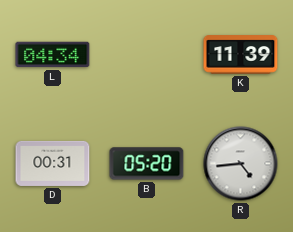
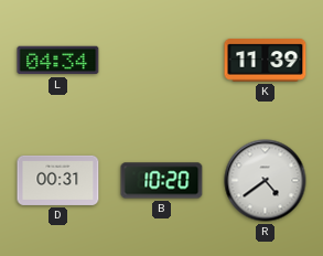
B: 05:20 -> 10:20 (162, 181)
R: 4:44 -> 4:39 (266, 181)
